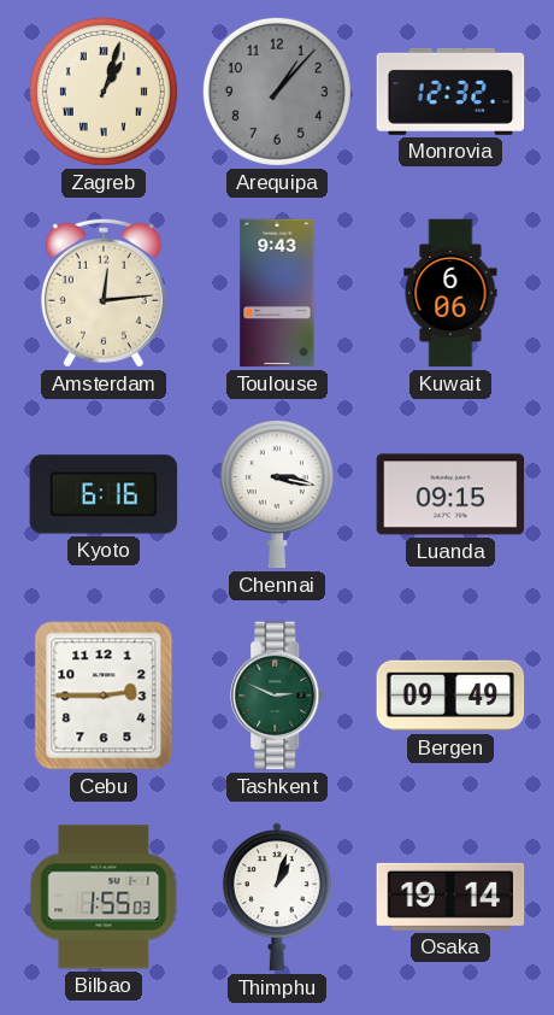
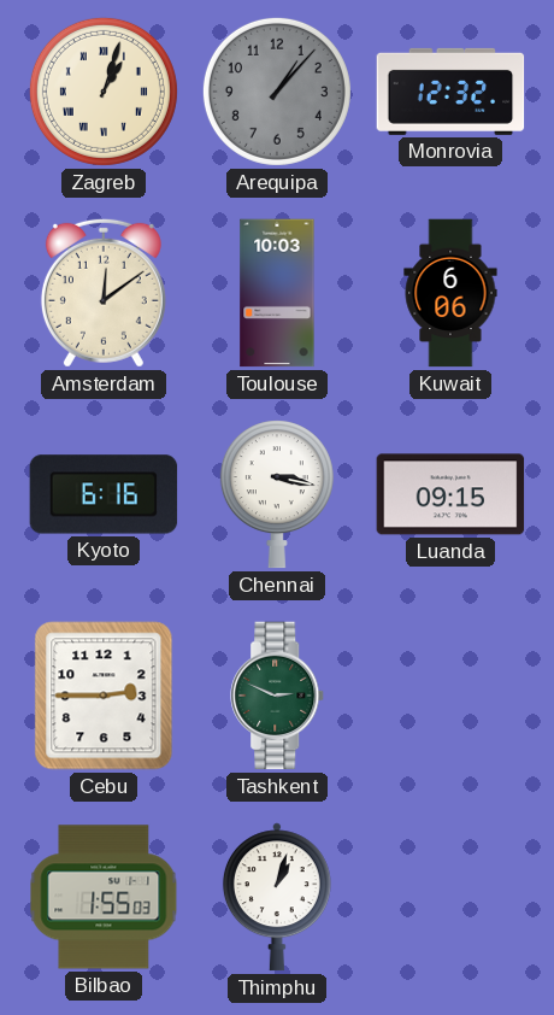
Amsterdam: 12:14 -> 12:09 (104, 293)
Toulouse: 9:43 -> 10:03 (277, 293)
Bergen: 09:49 -> none (450, 696)
Osaka: 19:14 -> none (450, 897)
